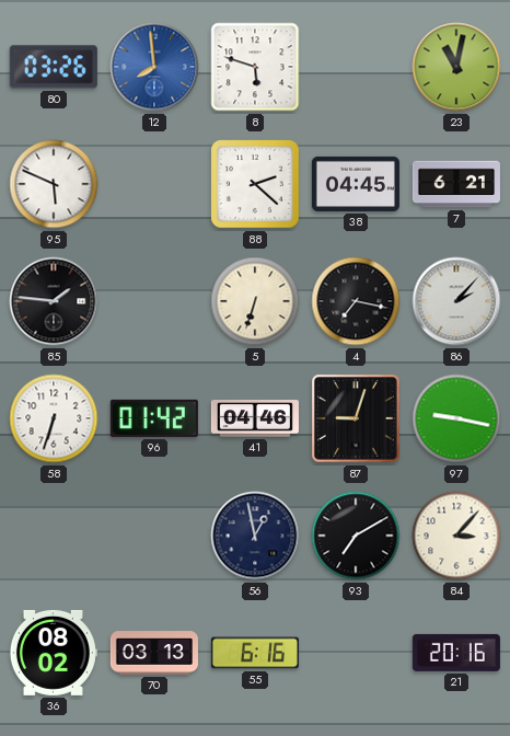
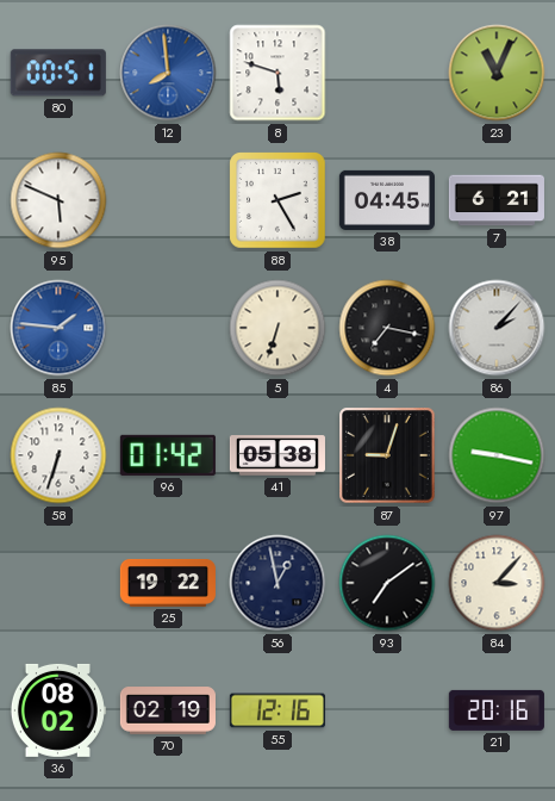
80: 03:26 -> 00:51 (58, 73)
23: 11:02 -> 11:04 (497, 73)
88: 2:22 -> 2:25 (277, 200)
85 dial: black -> blue (58, 328)
41: 04:46 -> 05:38 (277, 455)
25: none -> 19:22 (168, 583)
93: 7:10 -> 7:09 (387, 583)
70: 03:13 -> 02:19 (168, 710)
55: 6:16 -> 12:16 (277, 710)
